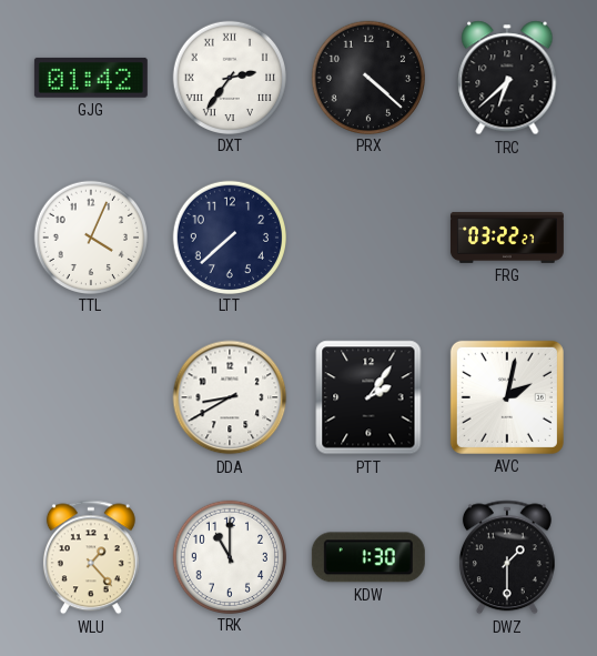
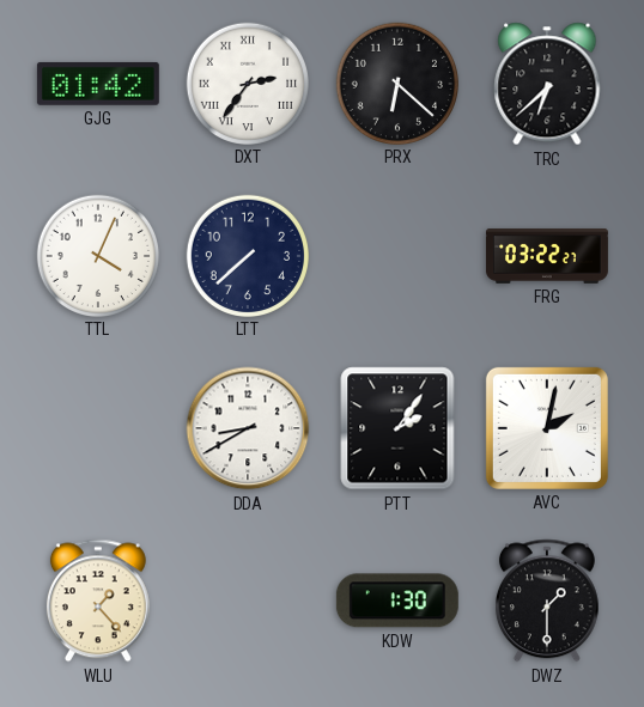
PRX: 4:22 -> 6:22 (396, 83)
TRK: 11:00 -> none (229, 556)
